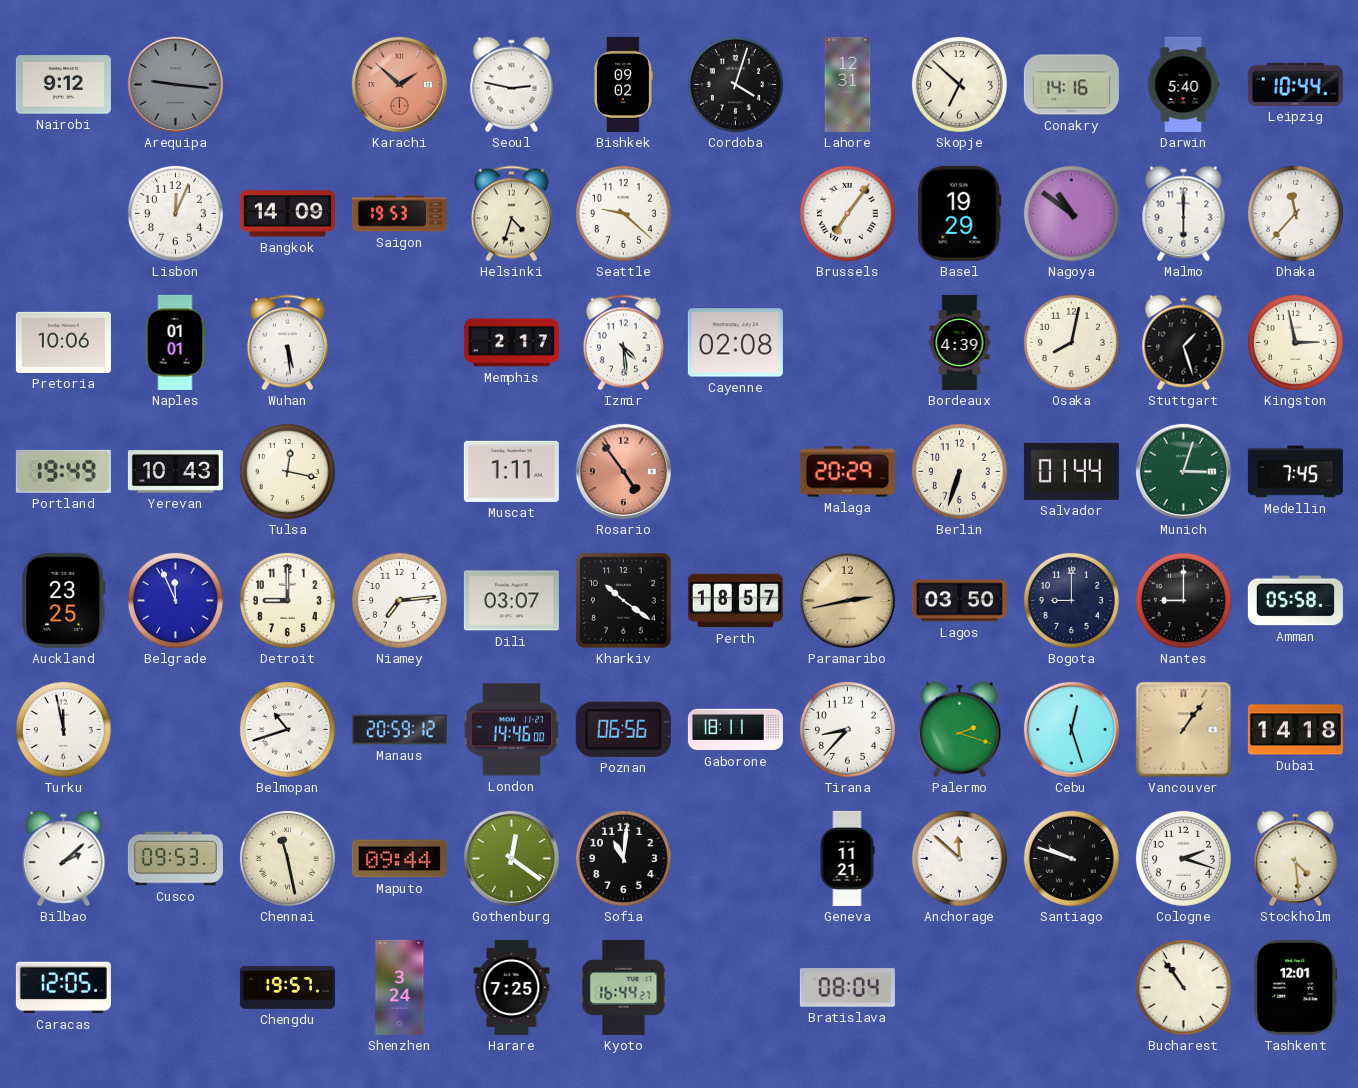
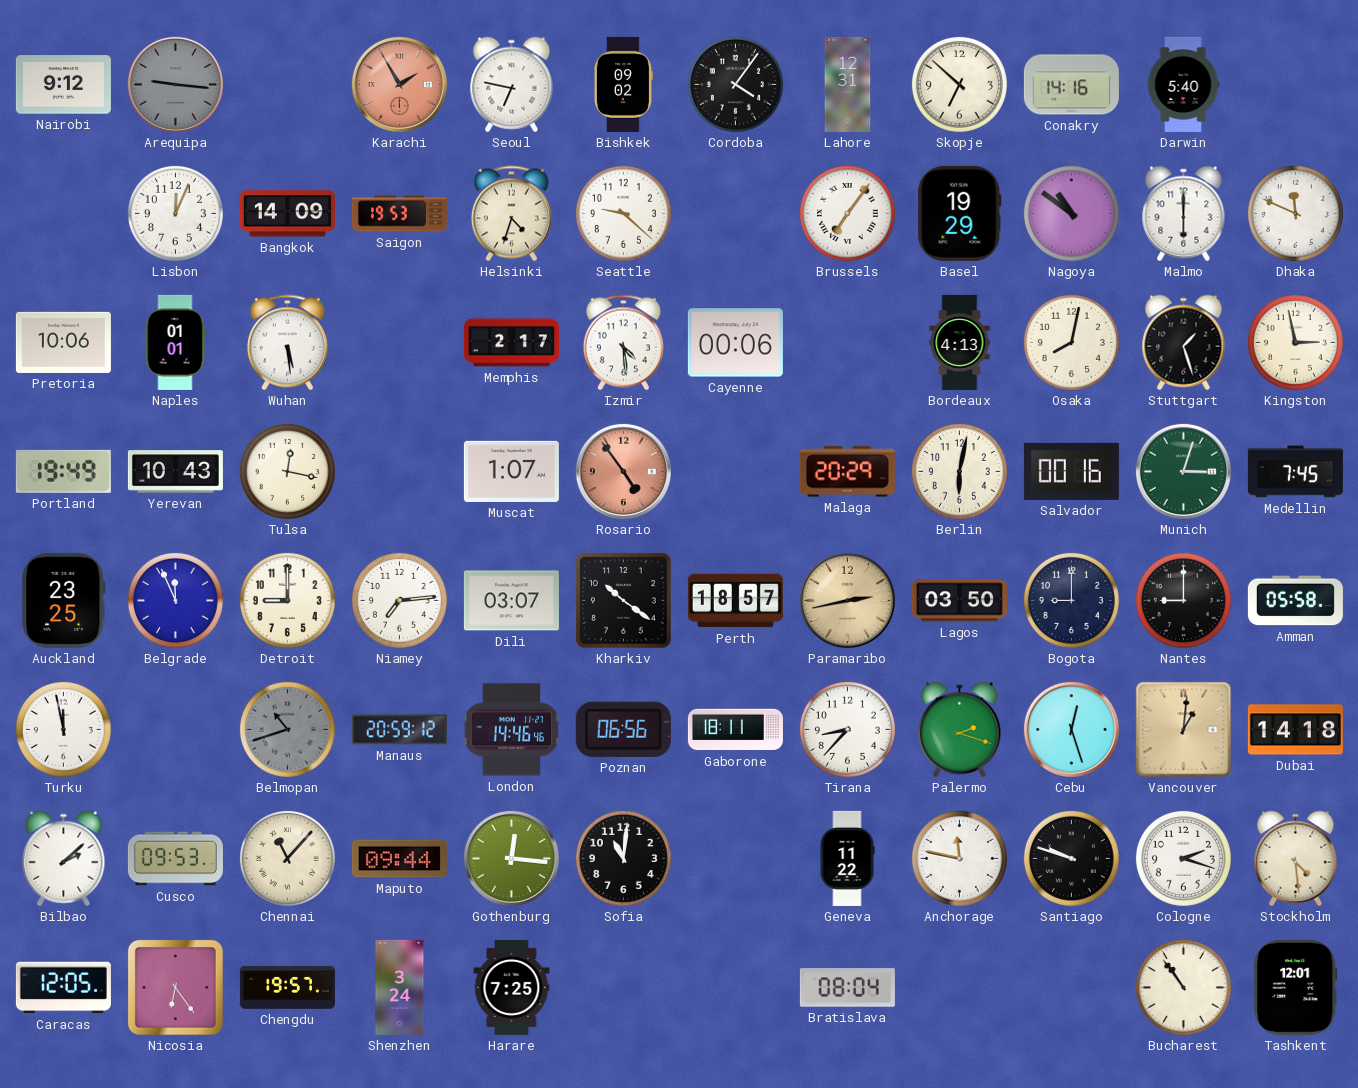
Karachi: 1:52 -> 1:55 (399, 84)
Seoul: 2:47 -> 6:47 (512, 85)
Cordoba: 4:03 -> 4:06 (735, 84)
Leipzig: 10:44 -> none (1295, 84)
Dhaka: 11:37 -> 11:49 (1295, 213)
Cayenne: 02:08 -> 00:06 (735, 343)
Bordeaux: 4:39 -> 4:13 (960, 342)
Muscat: 1:11 -> 1:07 (511, 471)
Berlin: 6:33 -> 6:02 (959, 471)
Salvador: 01:44 -> 00:16 (1071, 471)
Belmopan dial: white -> grey (287, 729)
London: 14:46:00 -> 14:46:46 (512, 730)
Vancouver: 1:06 -> 1:01 (1184, 730)
Chennai: 11:28 -> 11:07 (287, 858)
Gothenburg: 12:21 -> 12:16 (511, 858)
Geneva: 11:21 -> 11:22 (847, 858)
Anchorage: 11:52 -> 11:47 (959, 858)
Nicosia: none -> 6:24 (175, 987)
Kyoto: 16:44 -> none (624, 987)
